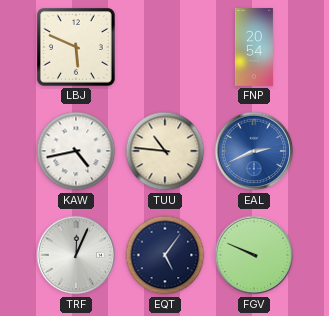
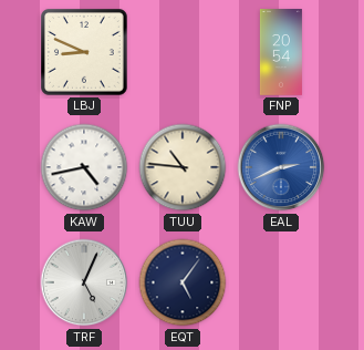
LBJ: 5:49 -> 8:49 (85, 53)
TRF: 12:04 -> 5:04 (84, 282)
FGV: 9:49 -> none (254, 255)
